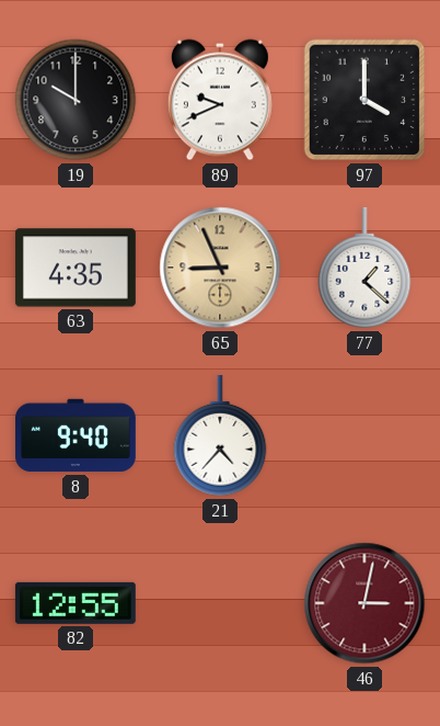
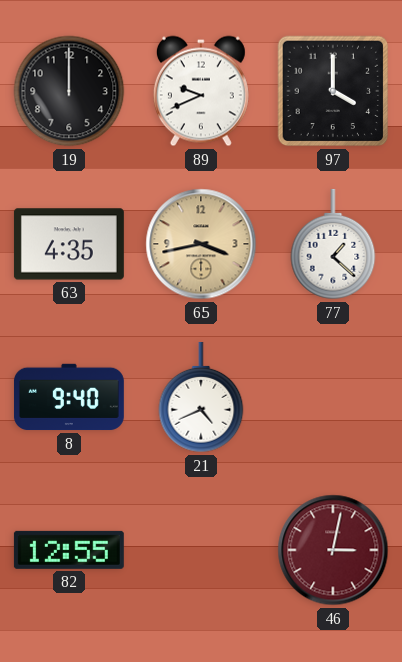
19: 10:00 -> 12:00 (69, 91)
65: 8:56 -> 3:43 (201, 244)
21: 4:37 -> 4:41 (201, 397)
